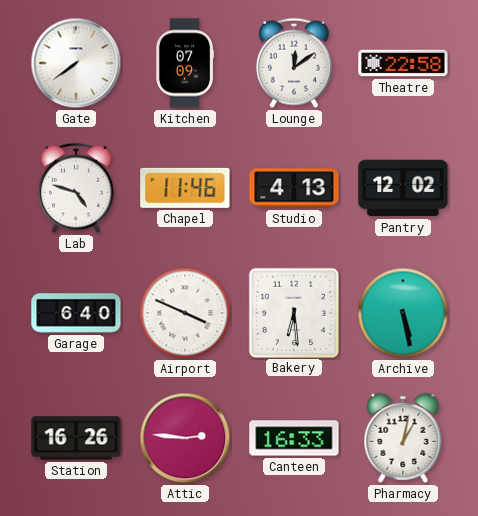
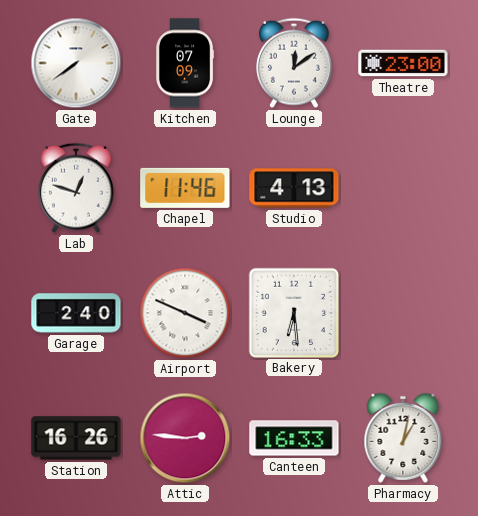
Theatre: 22:58 -> 23:00 (403, 63)
Lab: 4:48 -> 12:48 (76, 188)
Pantry: 12:02 -> none (403, 188)
Garage: 6:40 -> 2:40 (76, 313)
Archive: 5:28 -> none (403, 313)
